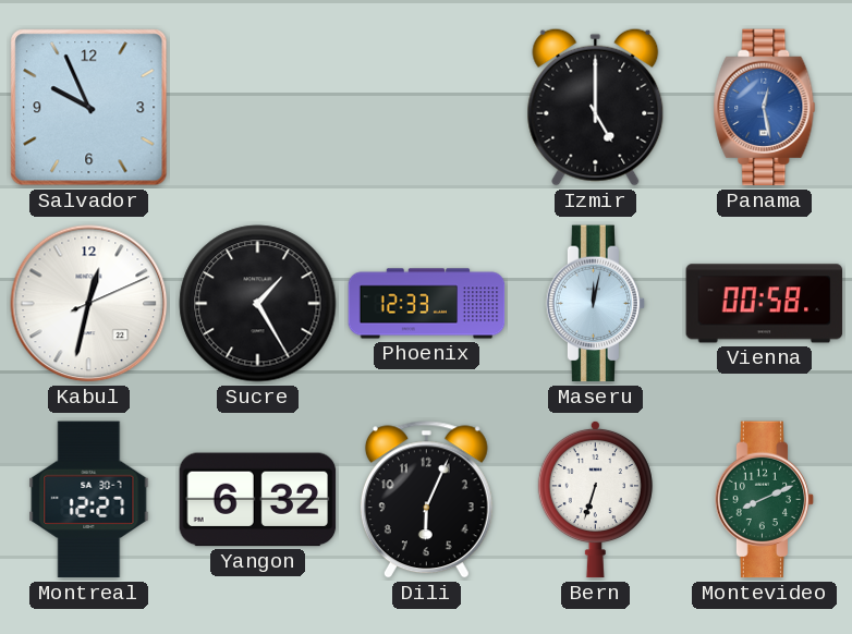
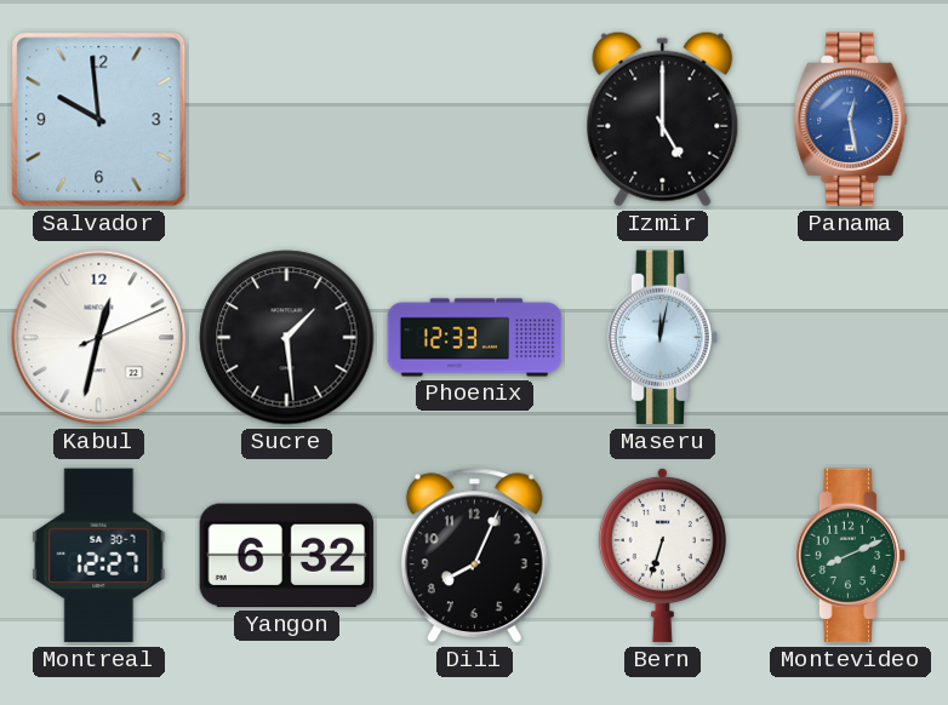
Salvador: 9:56 -> 9:59 (99, 120)
Sucre: 1:25 -> 1:29 (287, 338)
Vienna: 00:58 -> none (765, 304)
Dili: 6:04 -> 8:04 (474, 556)
